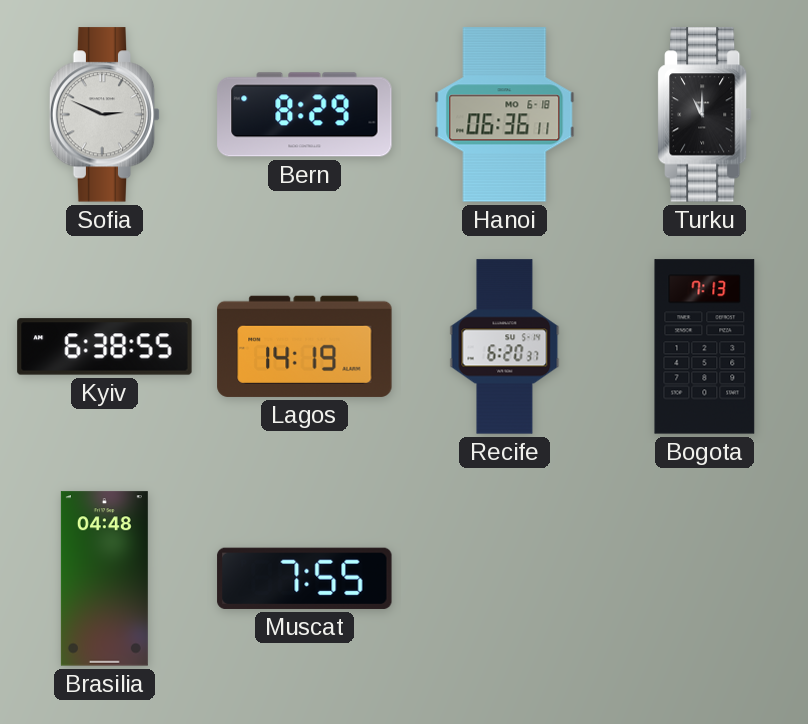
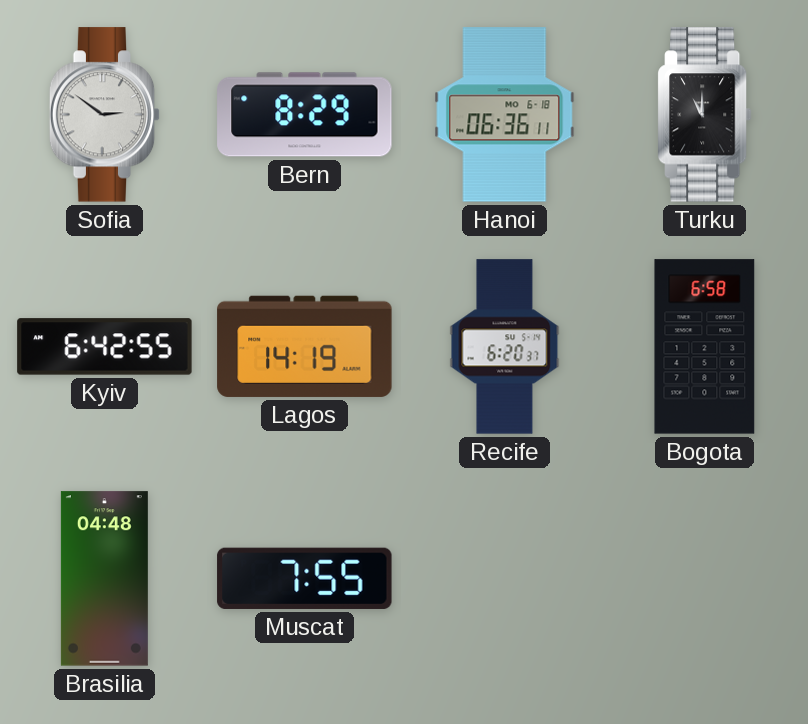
Sofia: 2:49 -> 2:51 (105, 115)
Kyiv: 6:38 -> 6:42 (105, 347)
Bogota: 7:13 -> 6:58 (705, 347)
